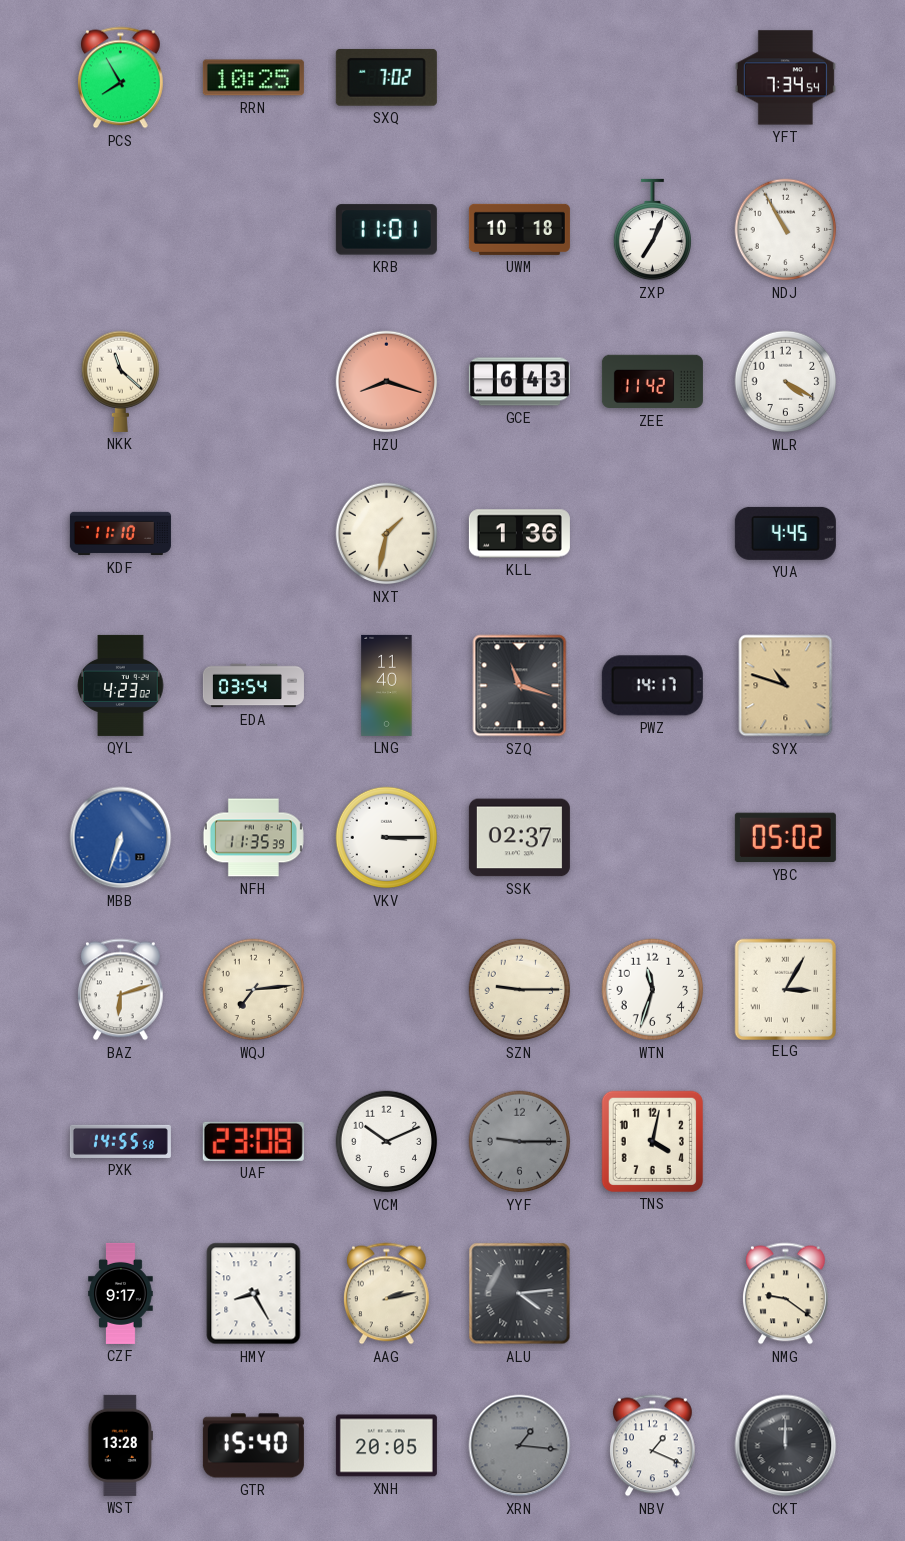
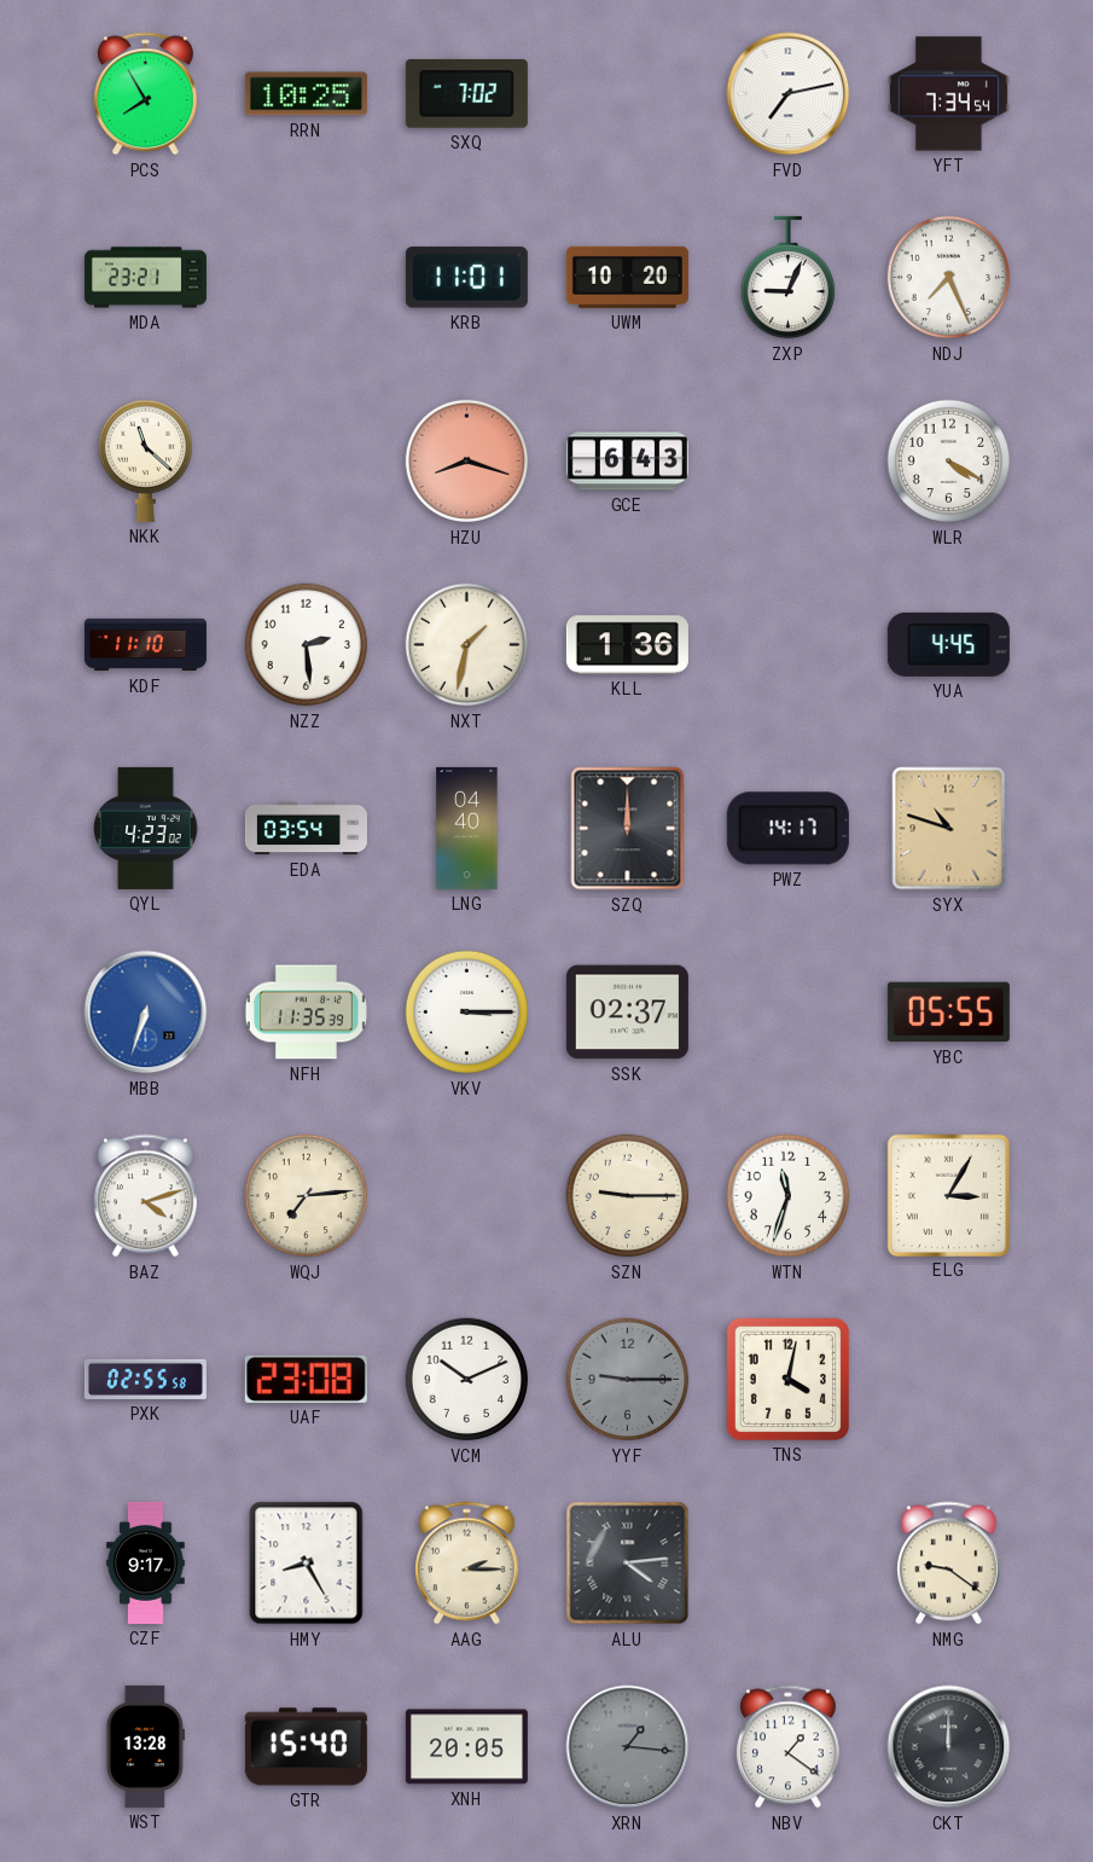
FVD: none -> 7:13 (789, 94)
MDA: none -> 23:21 (145, 278)
UWM: 10:18 -> 10:20 (627, 277)
ZXP: 7:04 -> 9:04 (787, 278)
NDJ: 10:55 -> 7:26 (949, 278)
ZEE: 11:42 -> none (652, 382)
NZZ: none -> 2:29 (307, 645)
LNG: 11:40 -> 04:40 (467, 828)
SZQ: 11:18 -> 12:00 (628, 829)
YBC: 05:02 -> 05:55 (948, 1013)
BAZ: 6:12 -> 4:12 (146, 1196)
PXK: 14:55 -> 02:55 (145, 1379)
AAG: 2:13 -> 2:15 (467, 1564)
NBV: 1:19 -> 1:21 (789, 1747)
